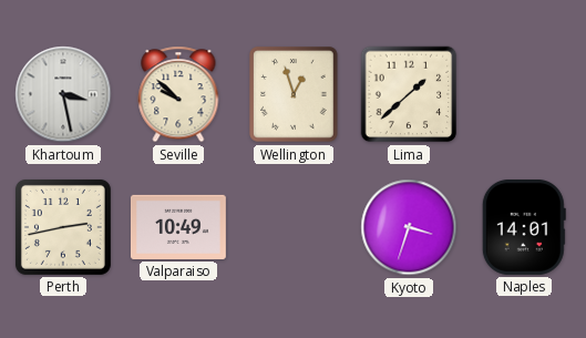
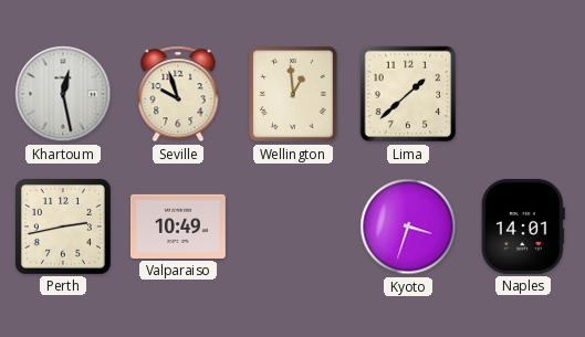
Khartoum: 3:28 -> 12:28 (63, 94)
Seville: 9:52 -> 9:57 (178, 94)
Wellington: 12:57 -> 12:59 (293, 94)
